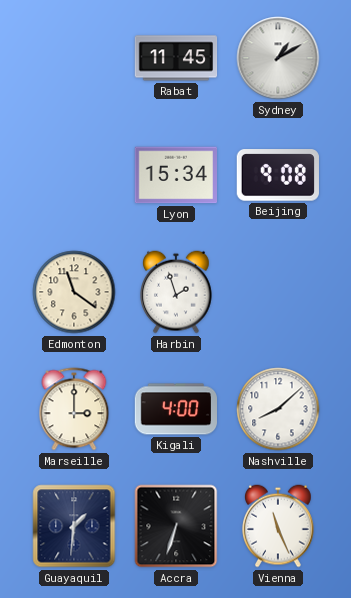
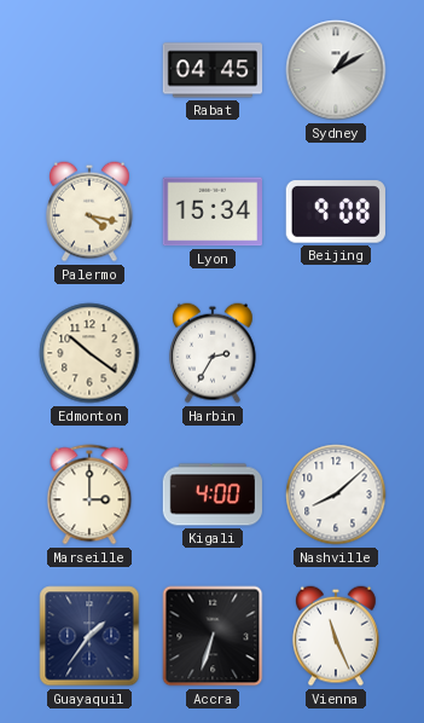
Rabat: 11:45 -> 04:45 (213, 70)
Palermo: none -> 4:17 (91, 212)
Edmonton: 11:21 -> 10:21 (89, 353)
Harbin: 1:57 -> 2:35 (214, 353)
Guayaquil: 1:31 -> 1:36 (89, 636)
